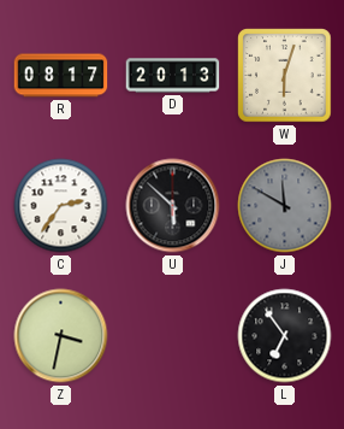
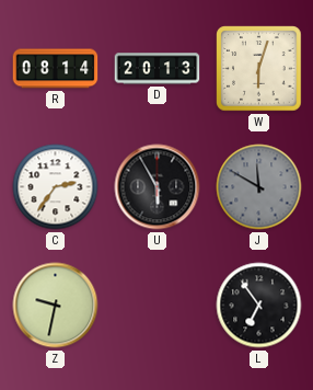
R: 08:17 -> 08:14 (56, 69)
U: 5:52 -> 5:55 (158, 187)
Z: 3:32 -> 9:32 (56, 306)
